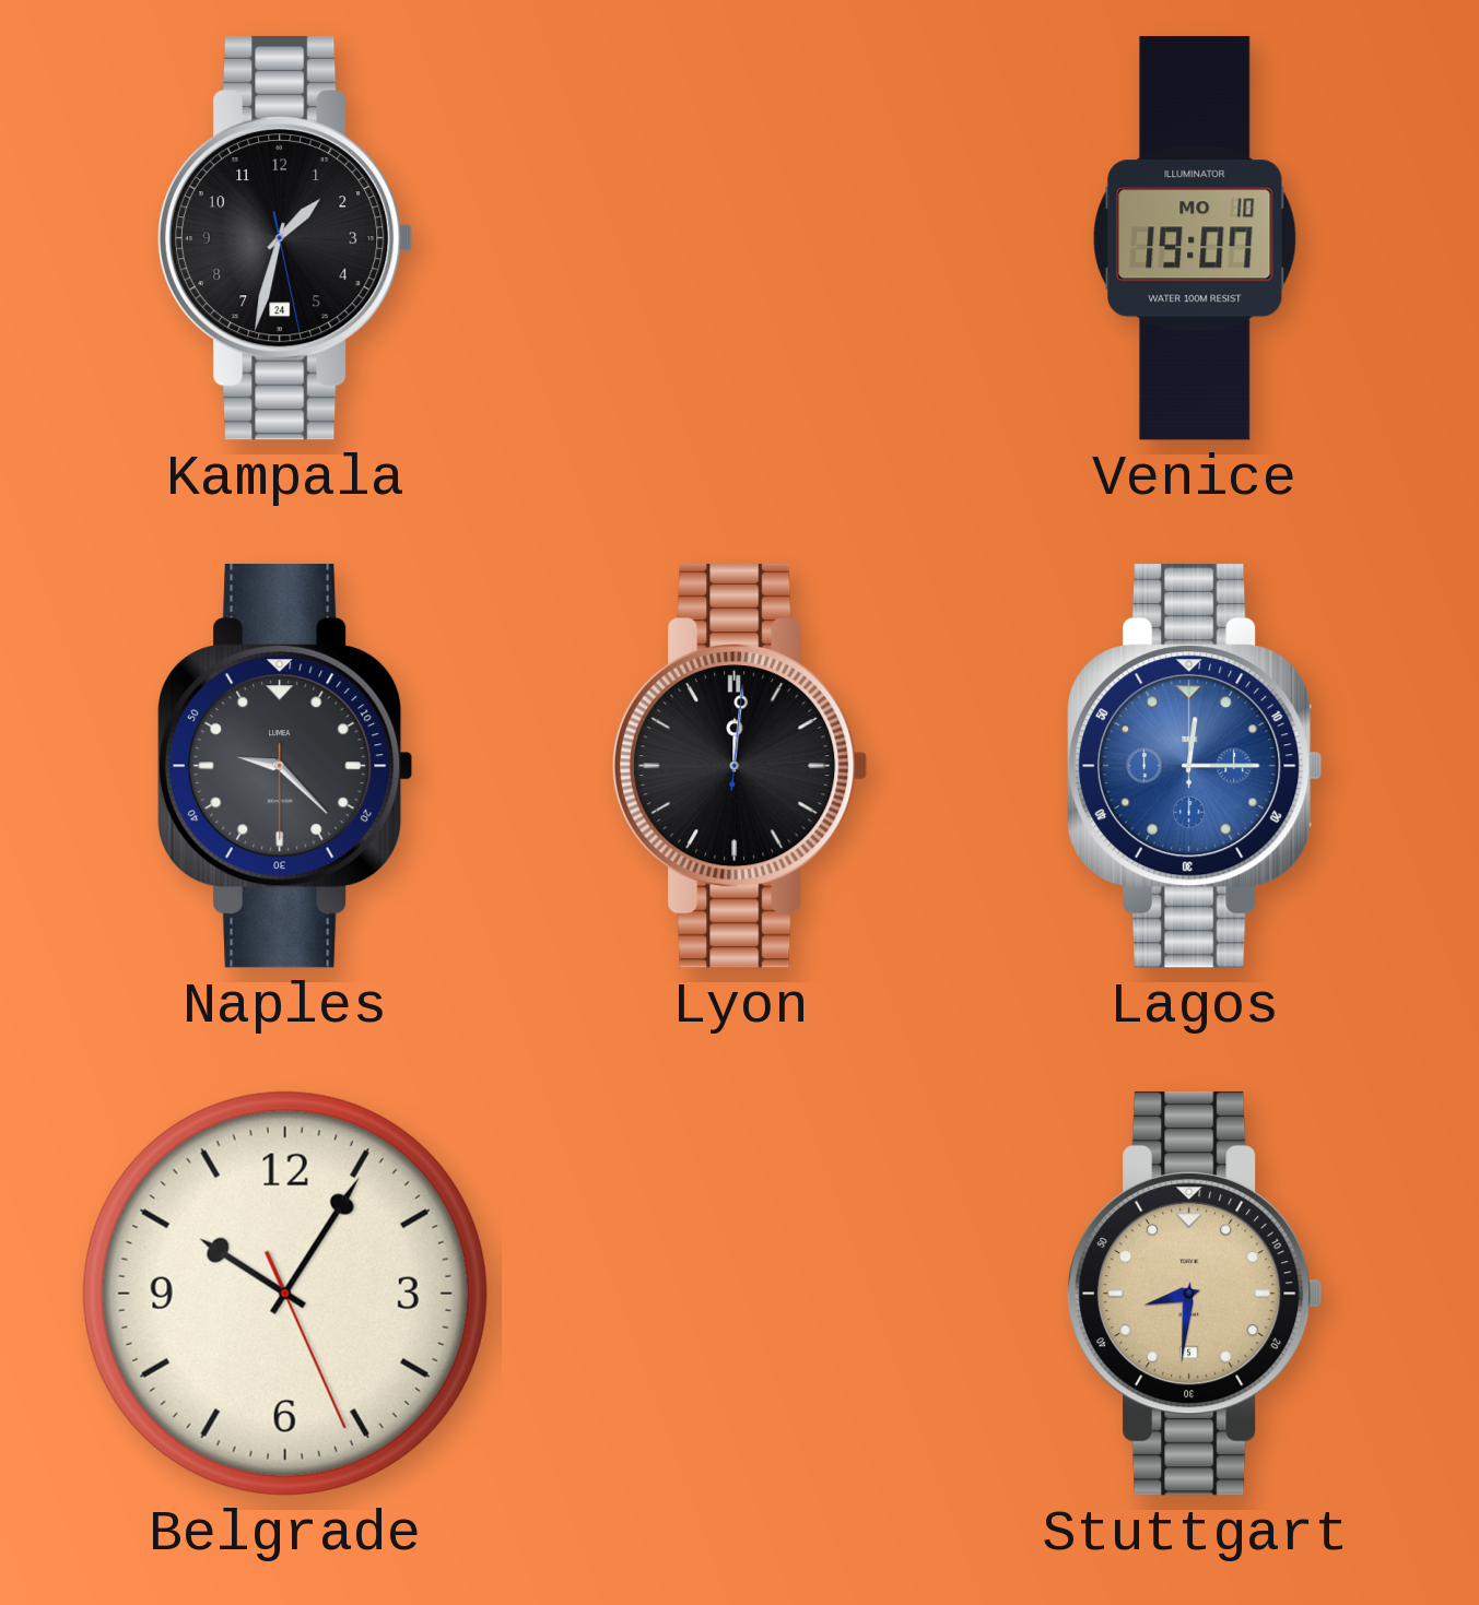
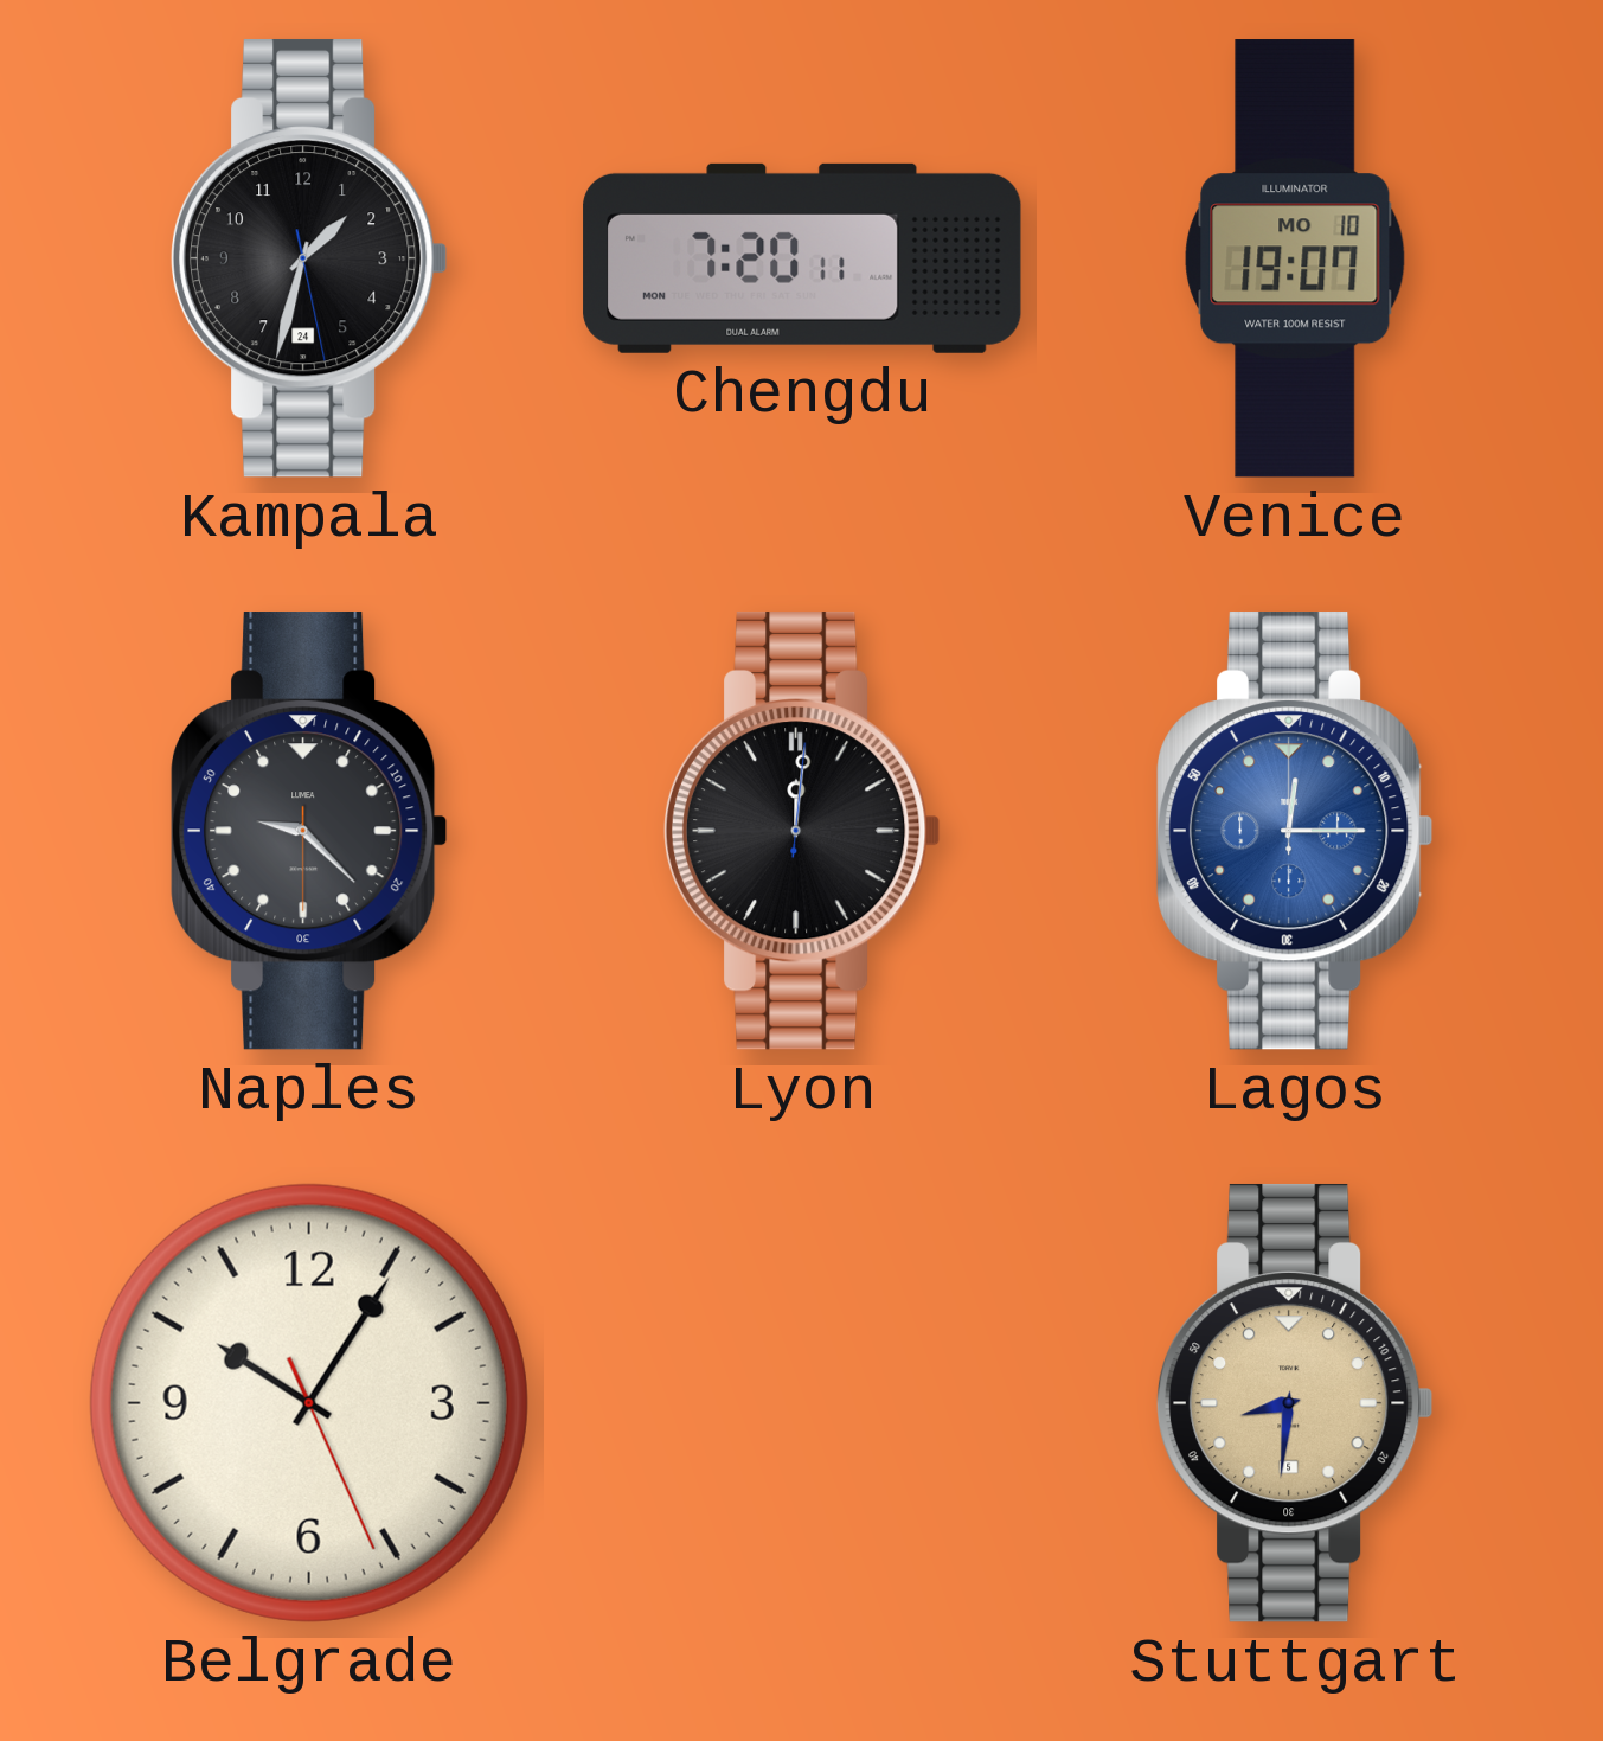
Chengdu: none -> 7:20 (802, 258)
